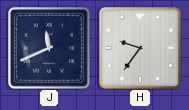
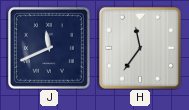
H: 9:36 -> 11:36 (140, 48)
